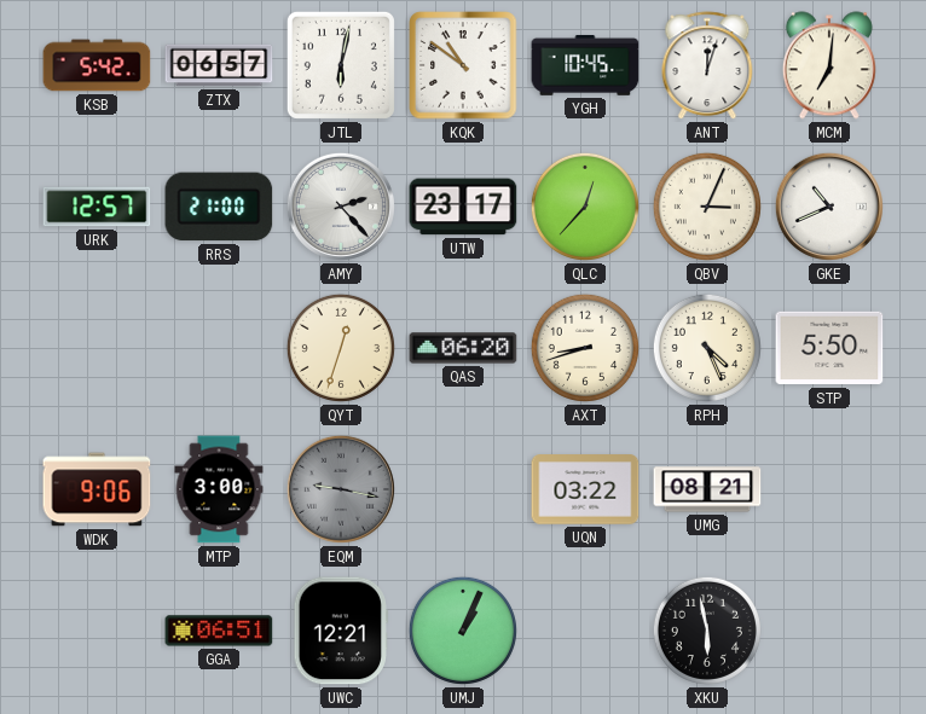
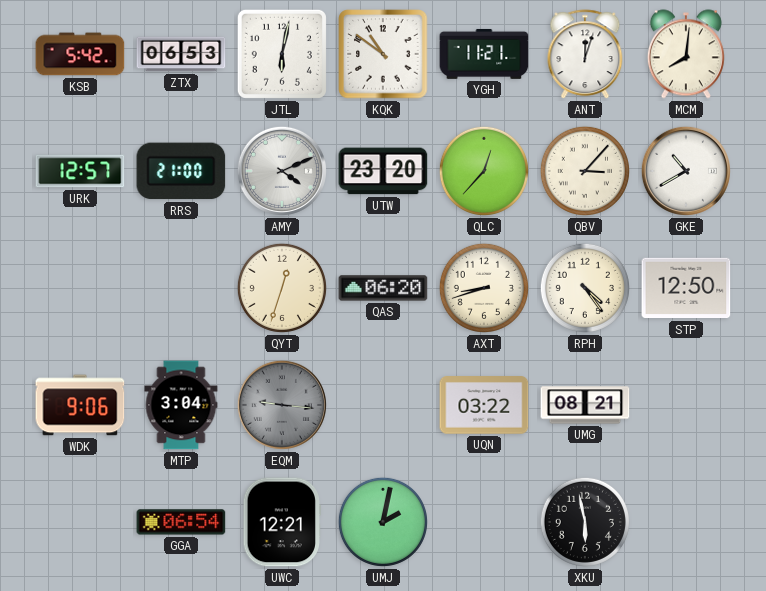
ZTX: 06:57 -> 06:53 (181, 54)
YGH: 10:45 -> 11:21 (484, 54)
MCM: 7:01 -> 8:01 (686, 54)
AMY: 2:23 -> 4:11 (282, 171)
UTW: 23:17 -> 23:20 (383, 171)
QBV: 3:04 -> 3:07 (585, 171)
GKE: 10:41 -> 10:40 (686, 171)
RPH: 4:26 -> 4:24 (585, 288)
STP: 5:50 -> 12:50 (686, 288)
MTP: 3:00 -> 3:04 (181, 405)
EQM: 9:17 -> 9:16 (282, 405)
GGA: 06:51 -> 06:54 (181, 522)
UMJ: 1:04 -> 2:02 (383, 522)
